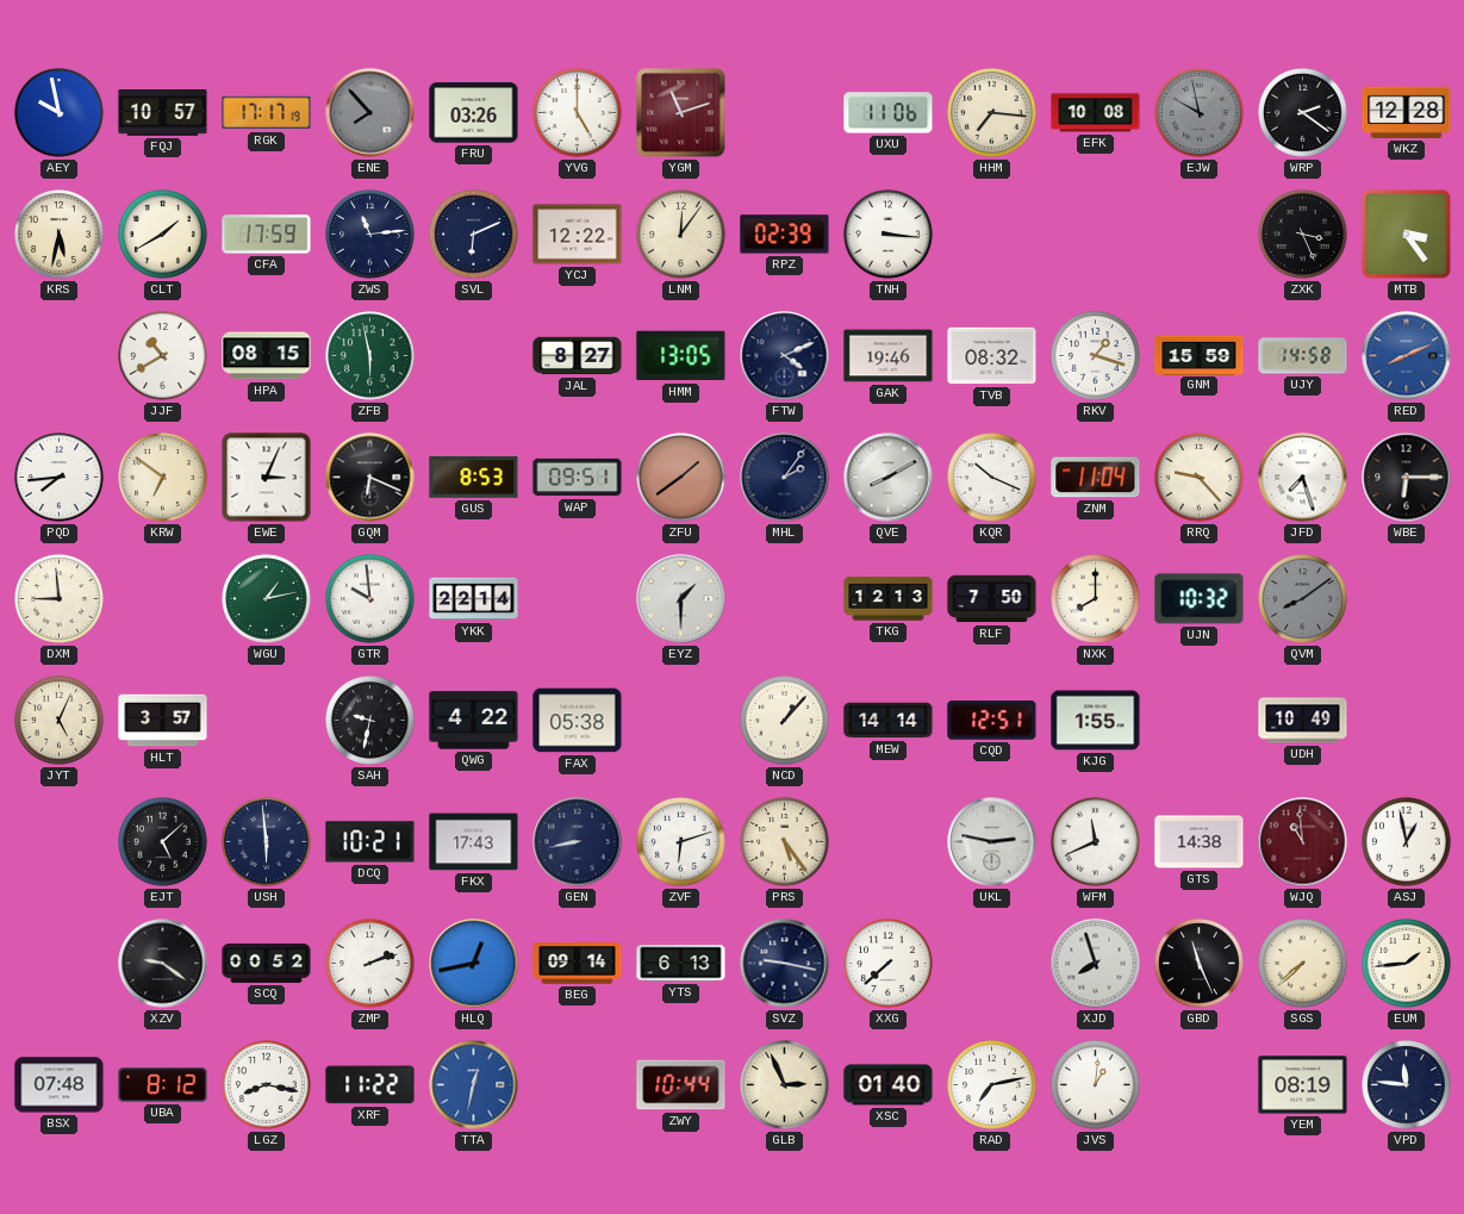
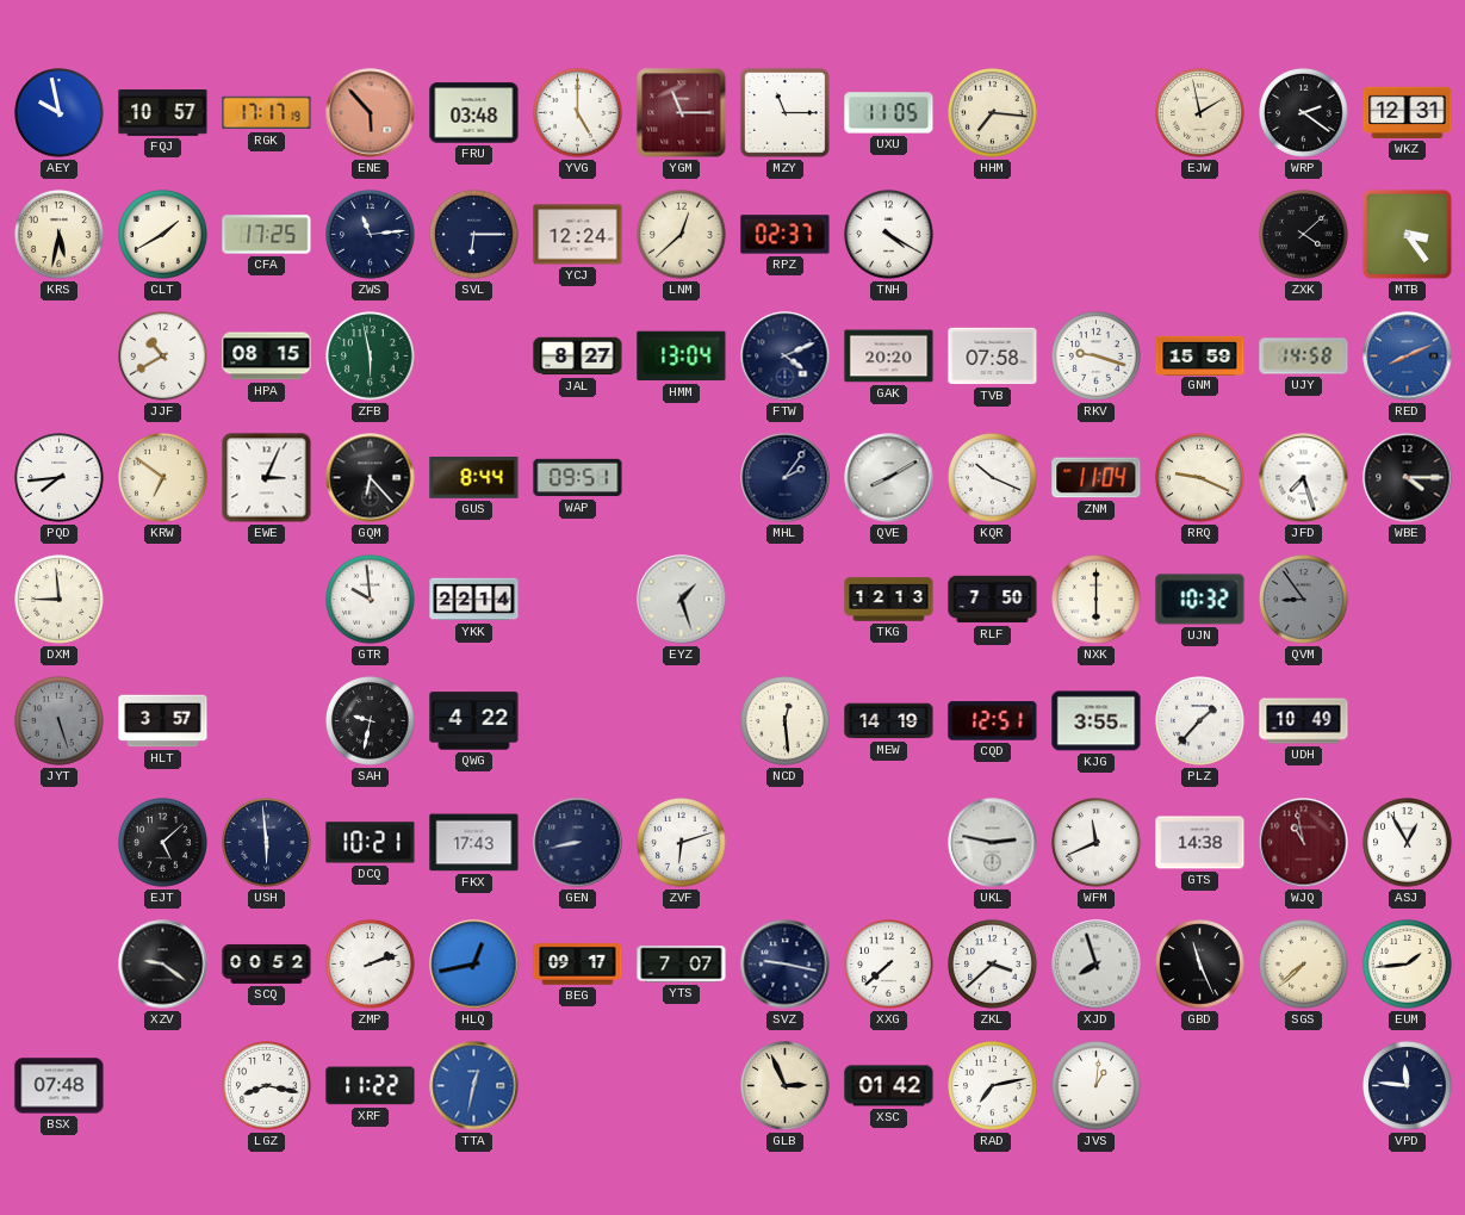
ENE: 7:53 -> 5:53 (371, 113)
ENE dial: grey -> salmon (371, 113)
FRU: 03:26 -> 03:48 (474, 113)
YGM: 11:12 -> 11:15 (682, 113)
MZY: none -> 11:15 (784, 112)
UXU: 11:06 -> 11:05 (889, 113)
EFK: 10:08 -> none (1096, 113)
EJW: 9:58 -> 1:58 (1200, 113)
EJW dial: grey -> cream (1200, 113)
WKZ: 12:28 -> 12:31 (1408, 112)
CFA: 17:59 -> 17:25 (267, 235)
SVL: 6:11 -> 6:15 (474, 235)
YCJ: 12:22 -> 12:24 (578, 235)
LNM: 12:06 -> 12:38 (682, 235)
RPZ: 02:39 -> 02:37 (786, 235)
TNH: 3:16 -> 4:20 (889, 235)
ZXK: 3:26 -> 4:08 (1304, 235)
HMM: 13:05 -> 13:04 (682, 357)
GAK: 19:46 -> 20:20 (889, 357)
TVB: 08:32 -> 07:58 (993, 357)
RKV: 1:18 -> 9:18 (1097, 357)
GQM: 6:19 -> 6:23 (371, 478)
GUS: 8:53 -> 8:44 (474, 478)
ZFU: 1:39 -> none (681, 478)
RRQ: 9:23 -> 9:19 (1200, 478)
WBE: 6:15 -> 4:15 (1408, 478)
WGU: 1:13 -> none (267, 599)
EYZ: 1:30 -> 1:27 (682, 600)
NXK: 8:00 -> 6:00 (1097, 600)
QVM: 8:09 -> 8:54 (1304, 600)
JYT: 5:04 -> 5:27 (60, 721)
JYT dial: cream -> grey (60, 721)
FAX: 05:38 -> none (578, 721)
NCD: 1:07 -> 12:29 (786, 721)
MEW: 14:14 -> 14:19 (889, 721)
KJG: 1:55 -> 3:55 (1097, 721)
PLZ: none -> 1:37 (1200, 721)
PRS: 5:24 -> none (785, 842)
WJQ: 10:59 -> 10:58 (1304, 843)
ASJ: 12:58 -> 12:55 (1408, 843)
BEG: 09:14 -> 09:17 (578, 965)
YTS: 6:13 -> 7:07 (682, 965)
ZKL: none -> 3:38 (993, 965)
UBA: 8:12 -> none (163, 1085)
ZWY: 10:44 -> none (681, 1085)
XSC: 01:40 -> 01:42 (889, 1086)
YEM: 08:19 -> none (1303, 1085)
